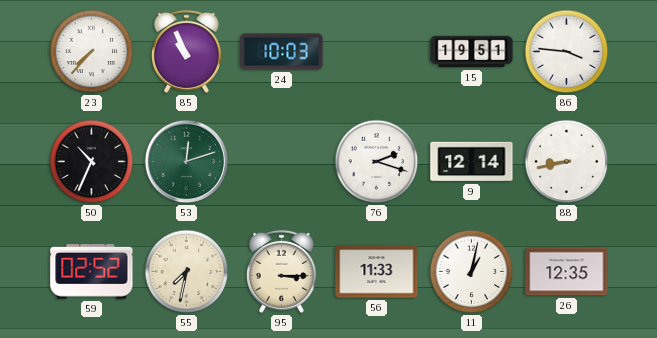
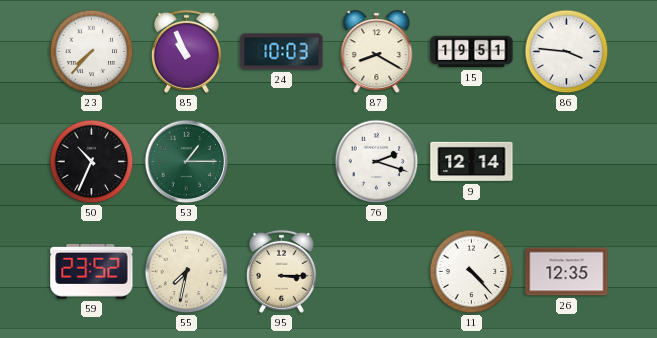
87: none -> 8:20 (377, 52)
53: 12:12 -> 1:15 (187, 162)
88: 8:43 -> none (567, 162)
59: 02:52 -> 23:52 (92, 271)
56: 11:33 -> none (377, 272)
11: 1:02 -> 4:23 (472, 272)
